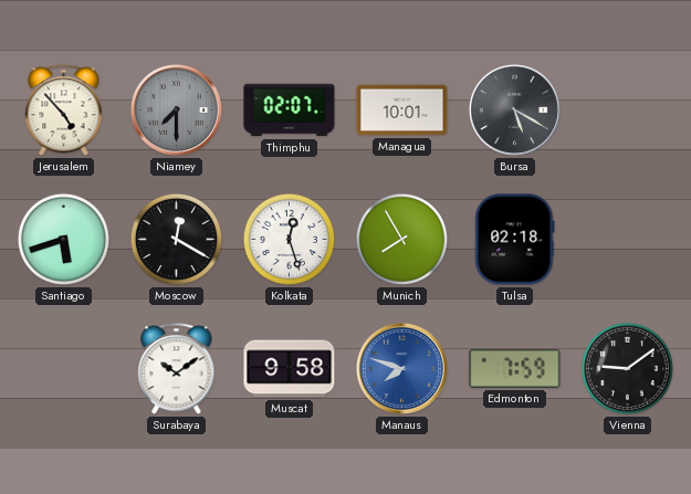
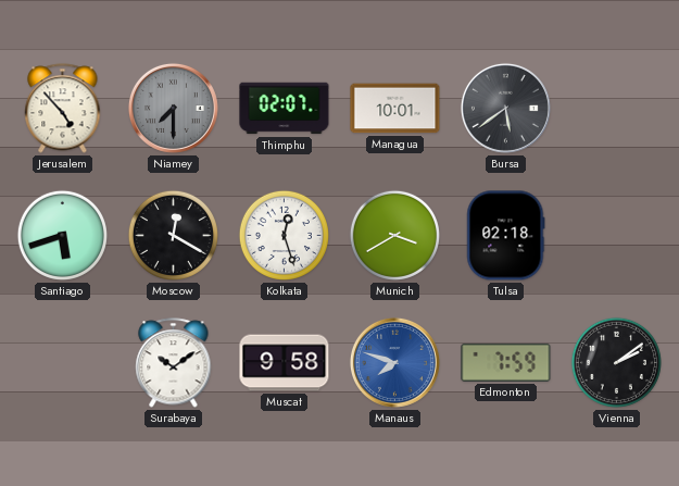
Bursa: 5:20 -> 5:39 (505, 108)
Munich: 7:55 -> 3:40 (394, 235)
Vienna: 9:09 -> 2:09 (616, 362)
